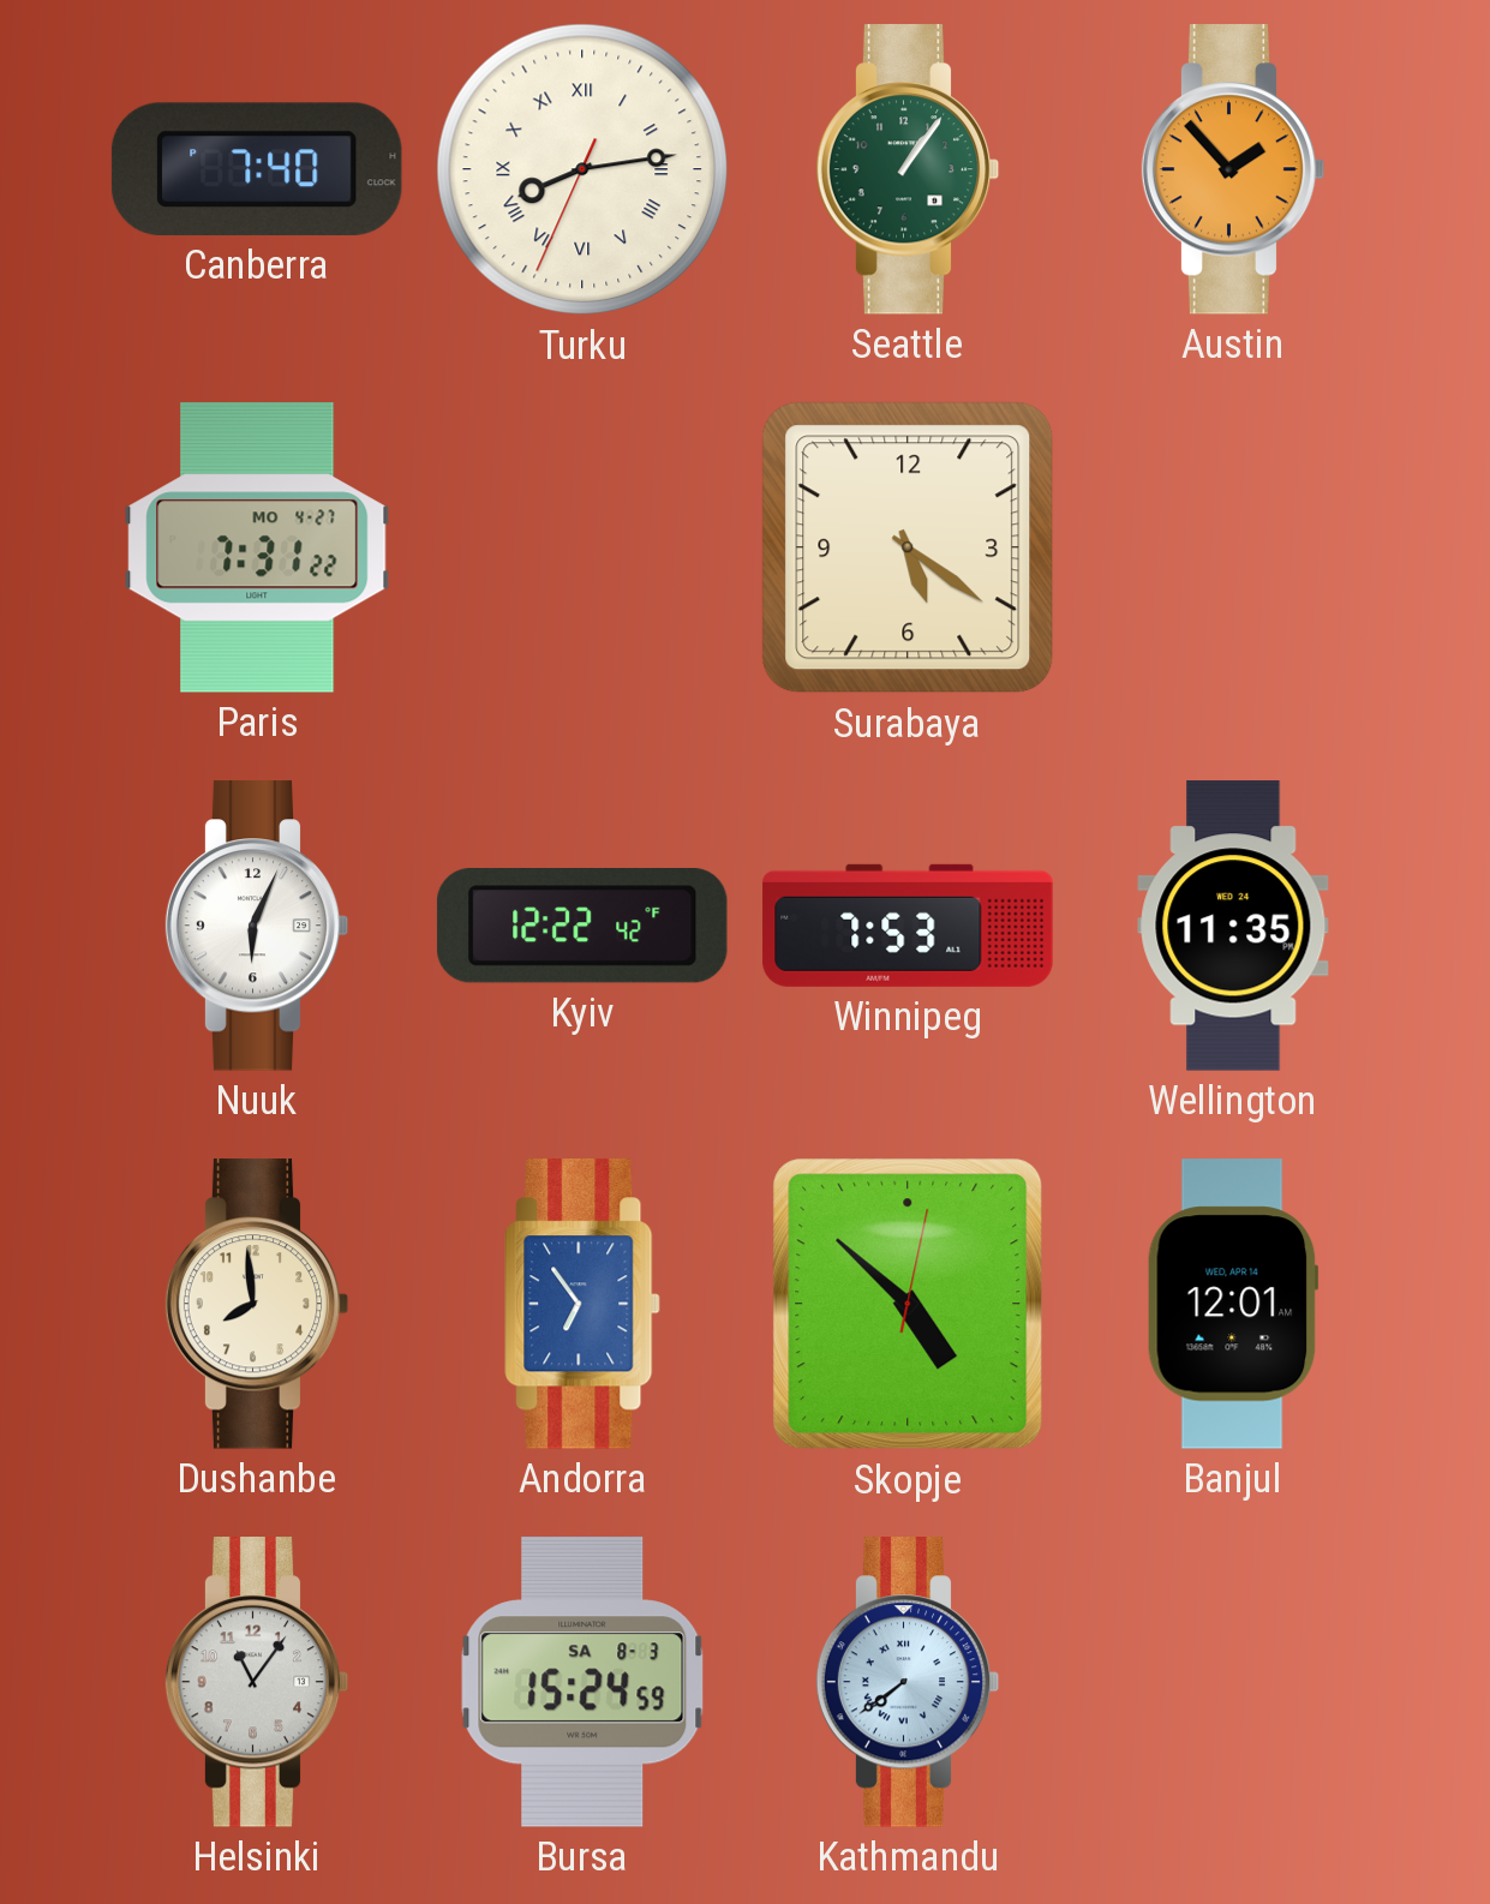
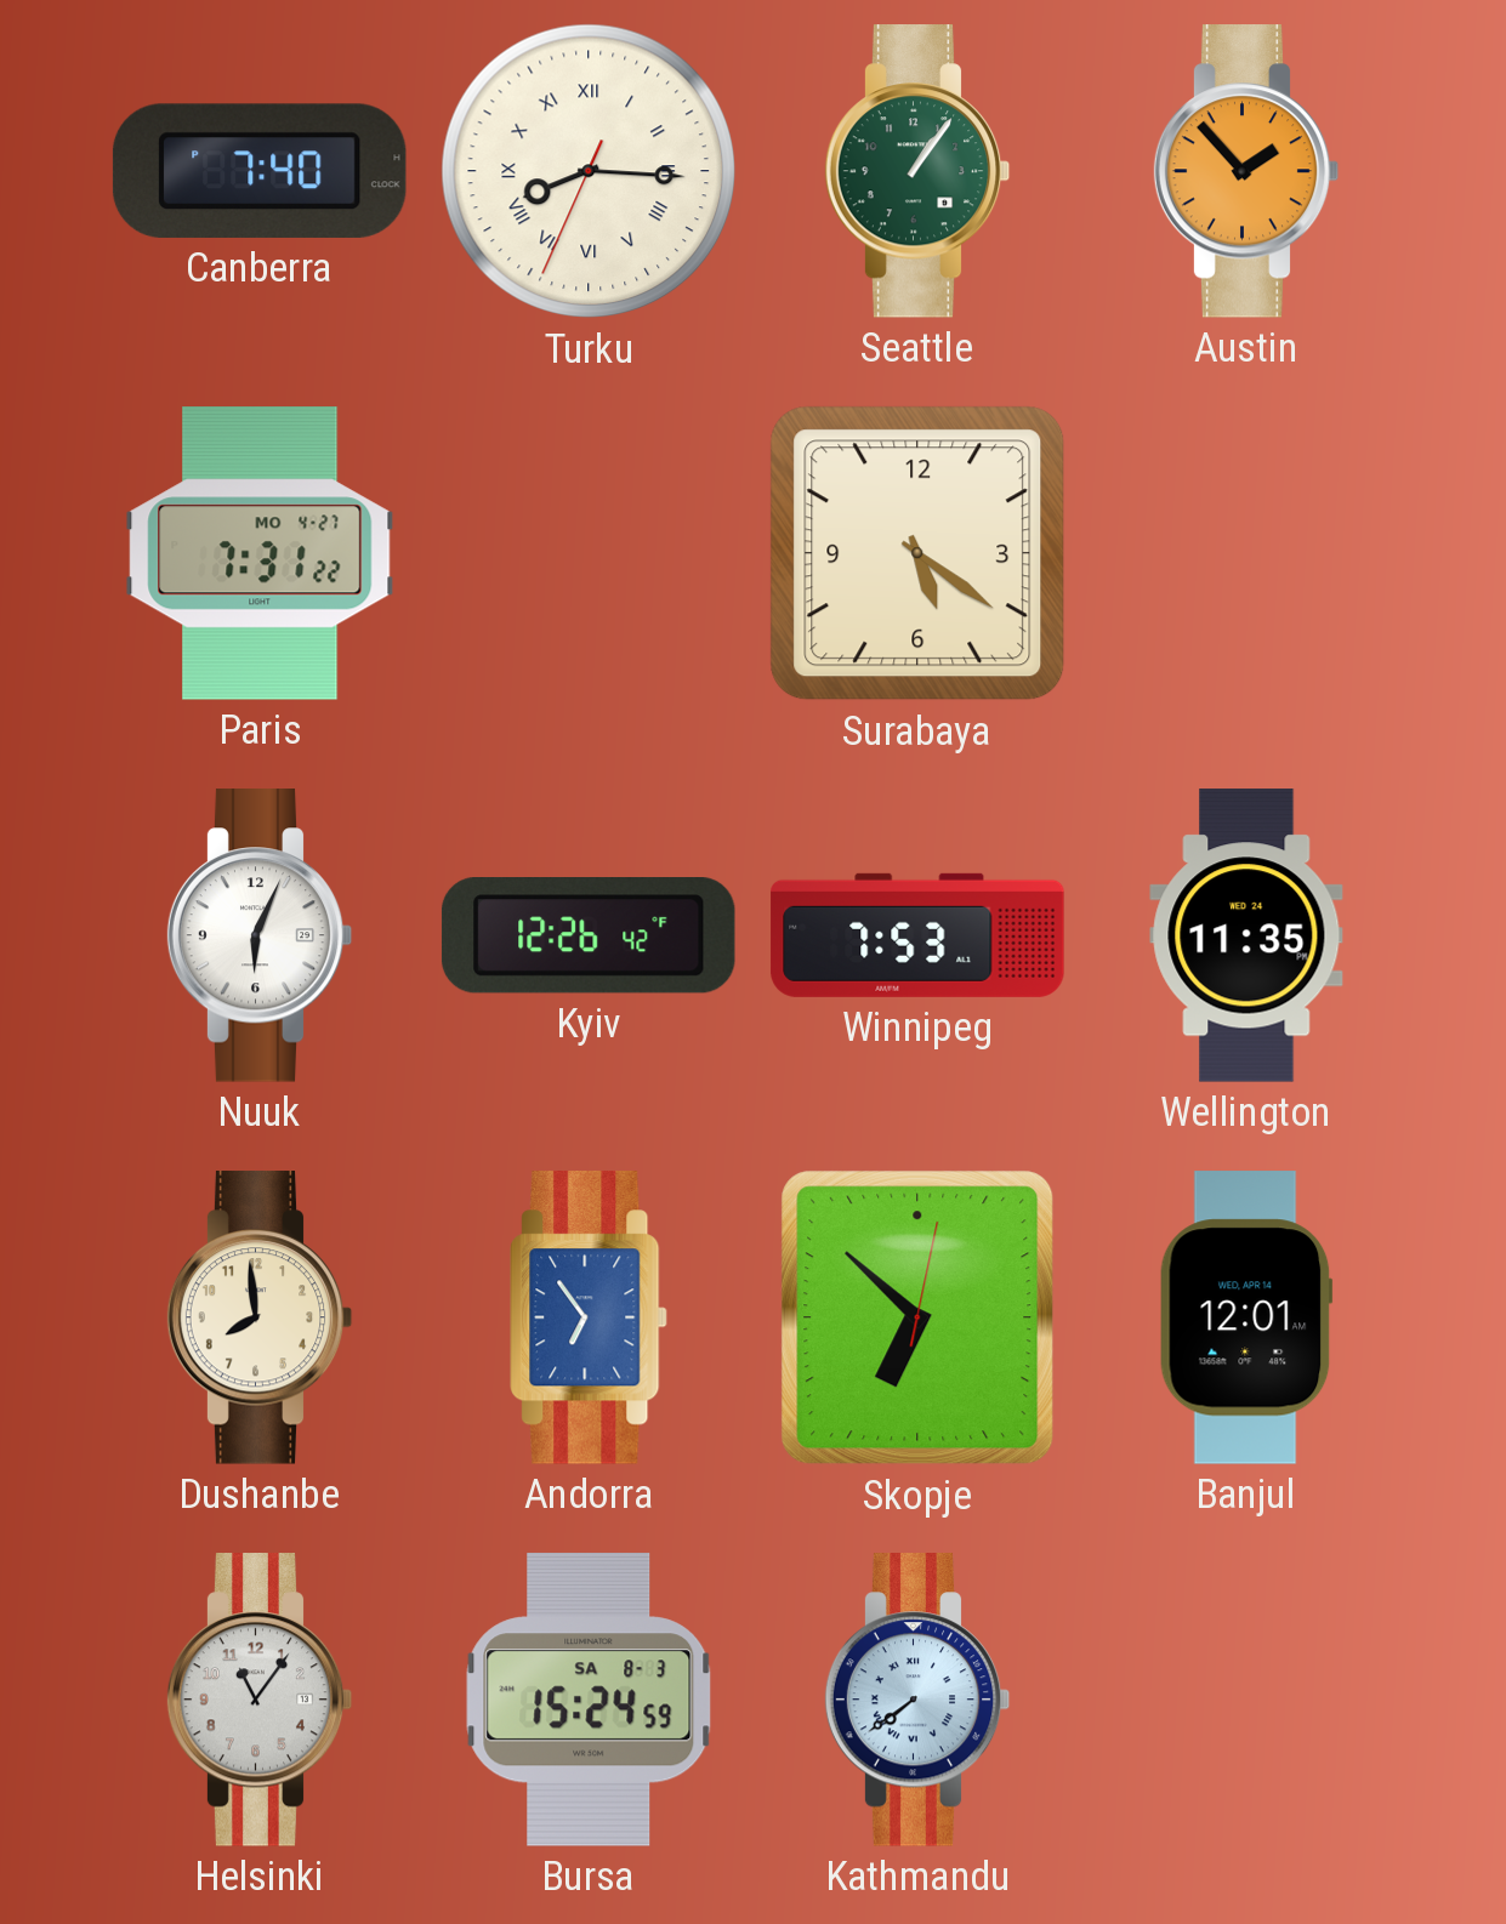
Turku: 8:13 -> 8:15 (589, 171)
Kyiv: 12:22 -> 12:26 (589, 937)
Skopje: 4:52 -> 6:52 (917, 1317)
